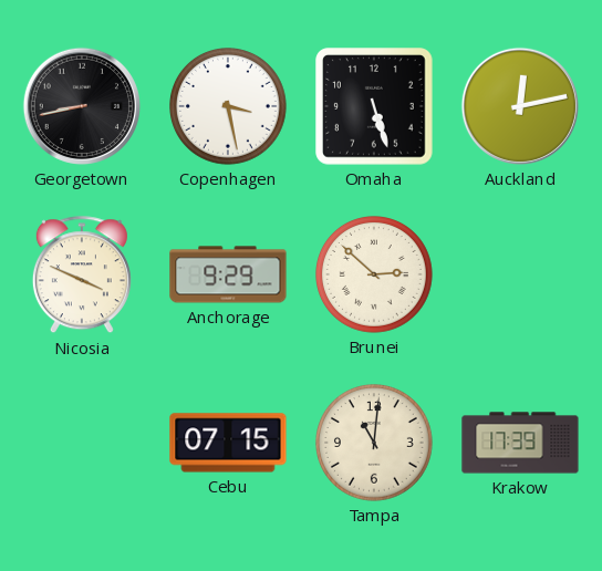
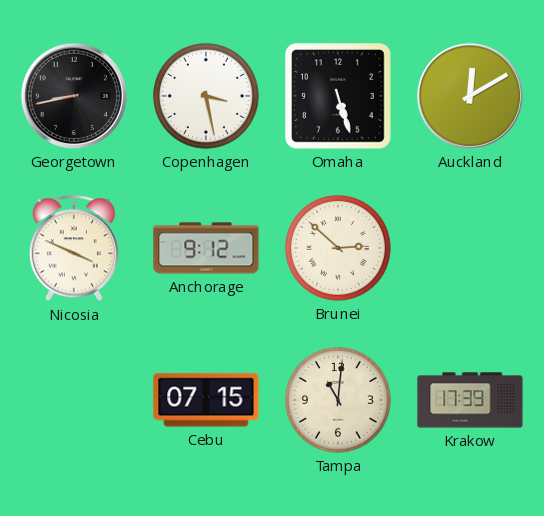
Auckland: 12:13 -> 12:10 (470, 96)
Anchorage: 9:29 -> 9:12 (206, 248)
